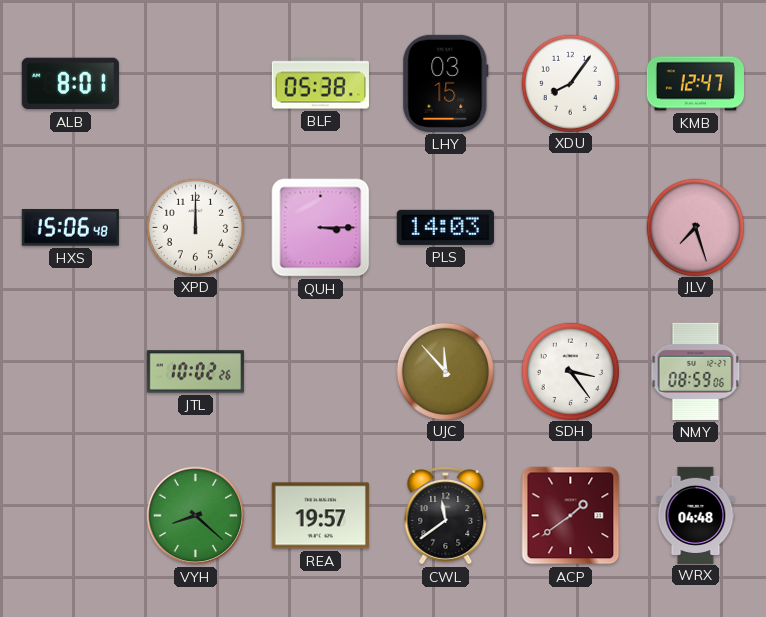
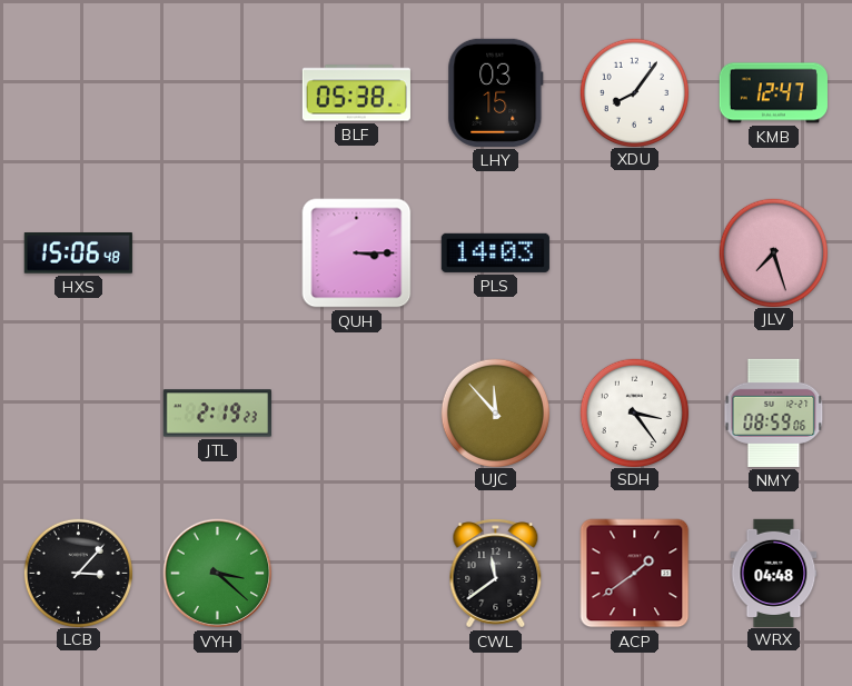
ALB: 8:01 -> none (70, 84)
XPD: 12:00 -> none (195, 227)
JTL: 10:02 -> 2:19 (217, 414)
LCB: none -> 3:07 (78, 573)
VYH: 8:22 -> 3:22 (218, 574)
REA: 19:57 -> none (320, 516)
